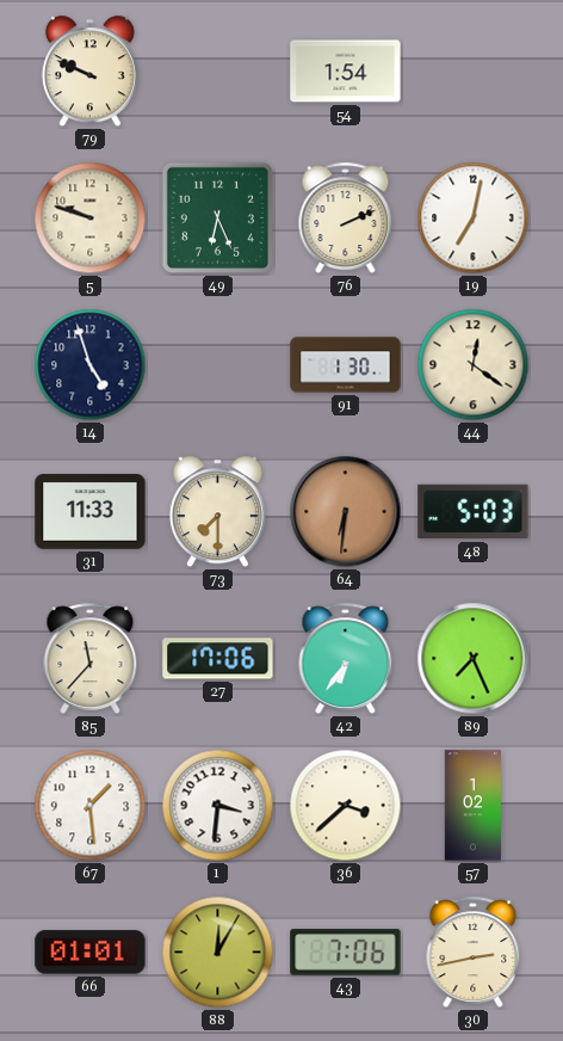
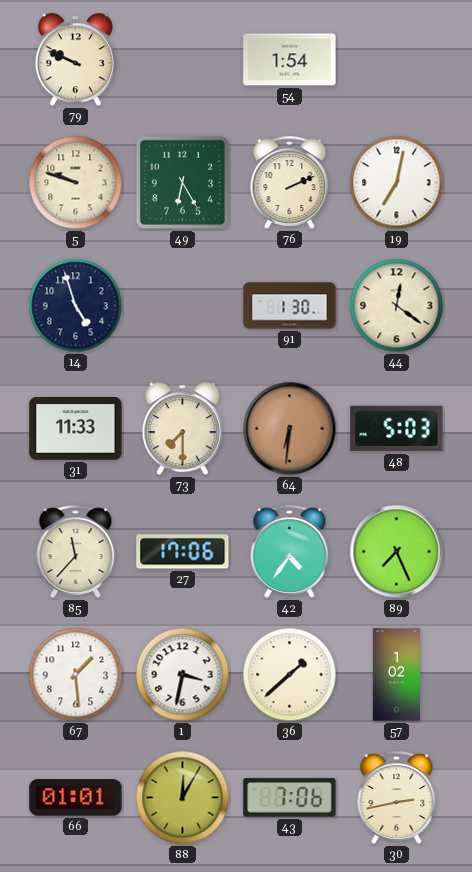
49: 6:26 -> 6:25 (182, 182)
42: 6:36 -> 4:36 (290, 551)
1: 3:31 -> 3:32 (183, 675)
36: 3:38 -> 1:38 (290, 675)
